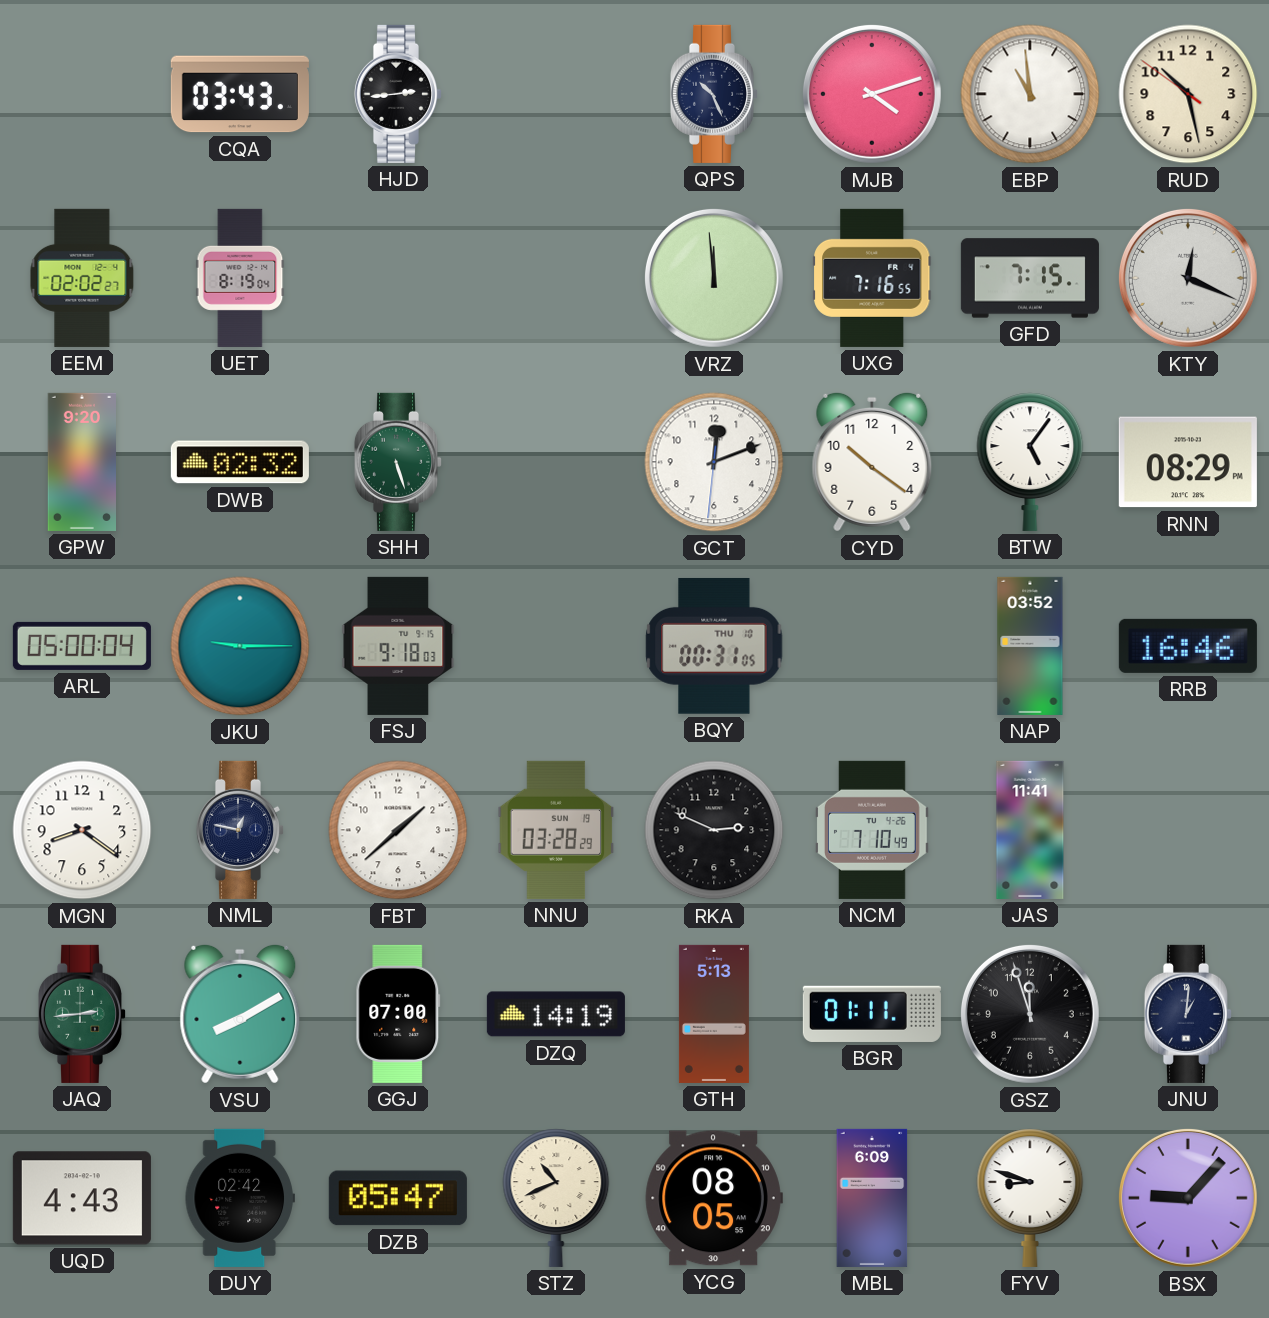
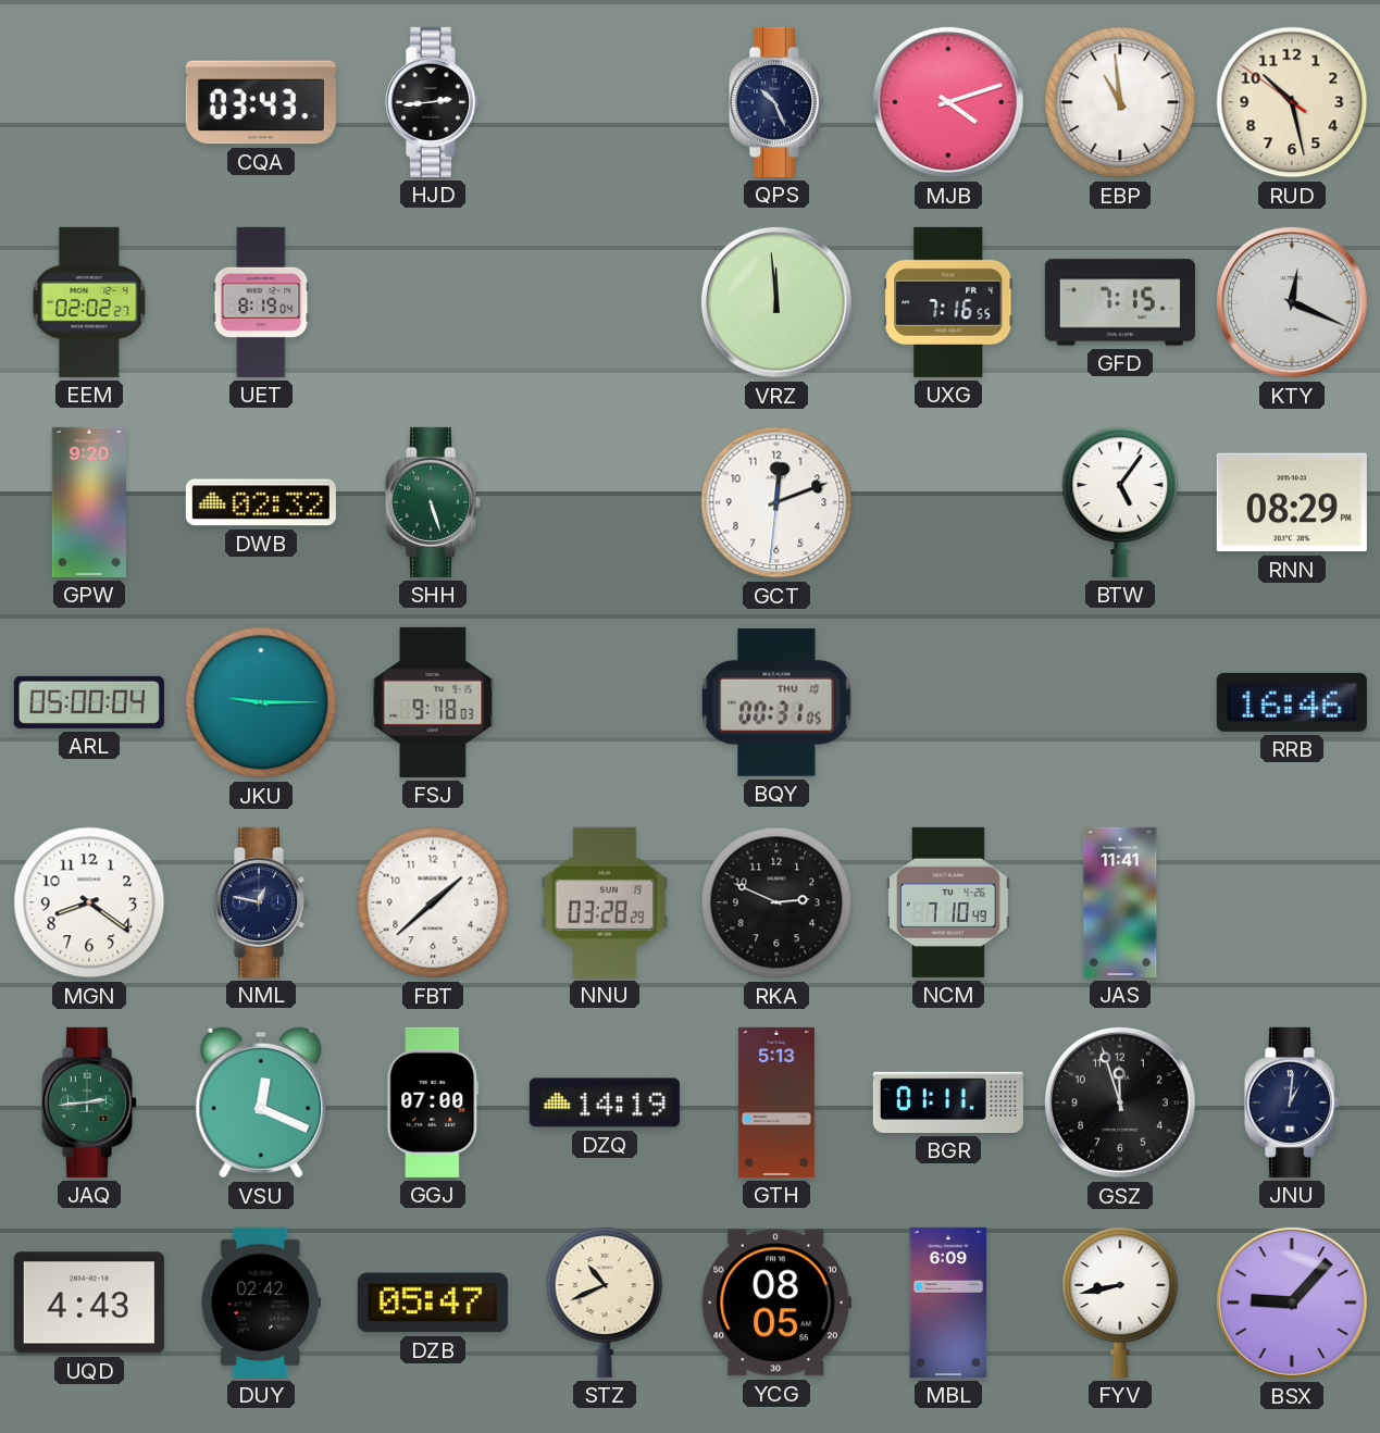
CYD: 10:21 -> none (872, 462)
NAP: 03:52 -> none (1030, 646)
VSU: 8:10 -> 12:19 (261, 1102)
FYV: 8:48 -> 8:43 (1120, 1303)
